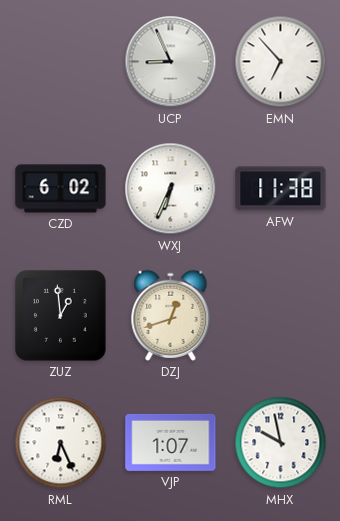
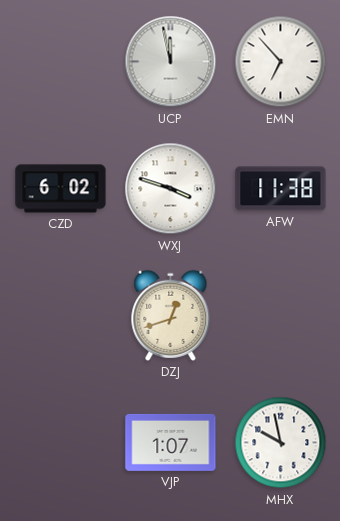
UCP: 8:56 -> 11:58 (171, 62)
WXJ: 6:34 -> 3:48 (171, 189)
ZUZ: 12:59 -> none (61, 316)
RML: 6:26 -> none (61, 443)
